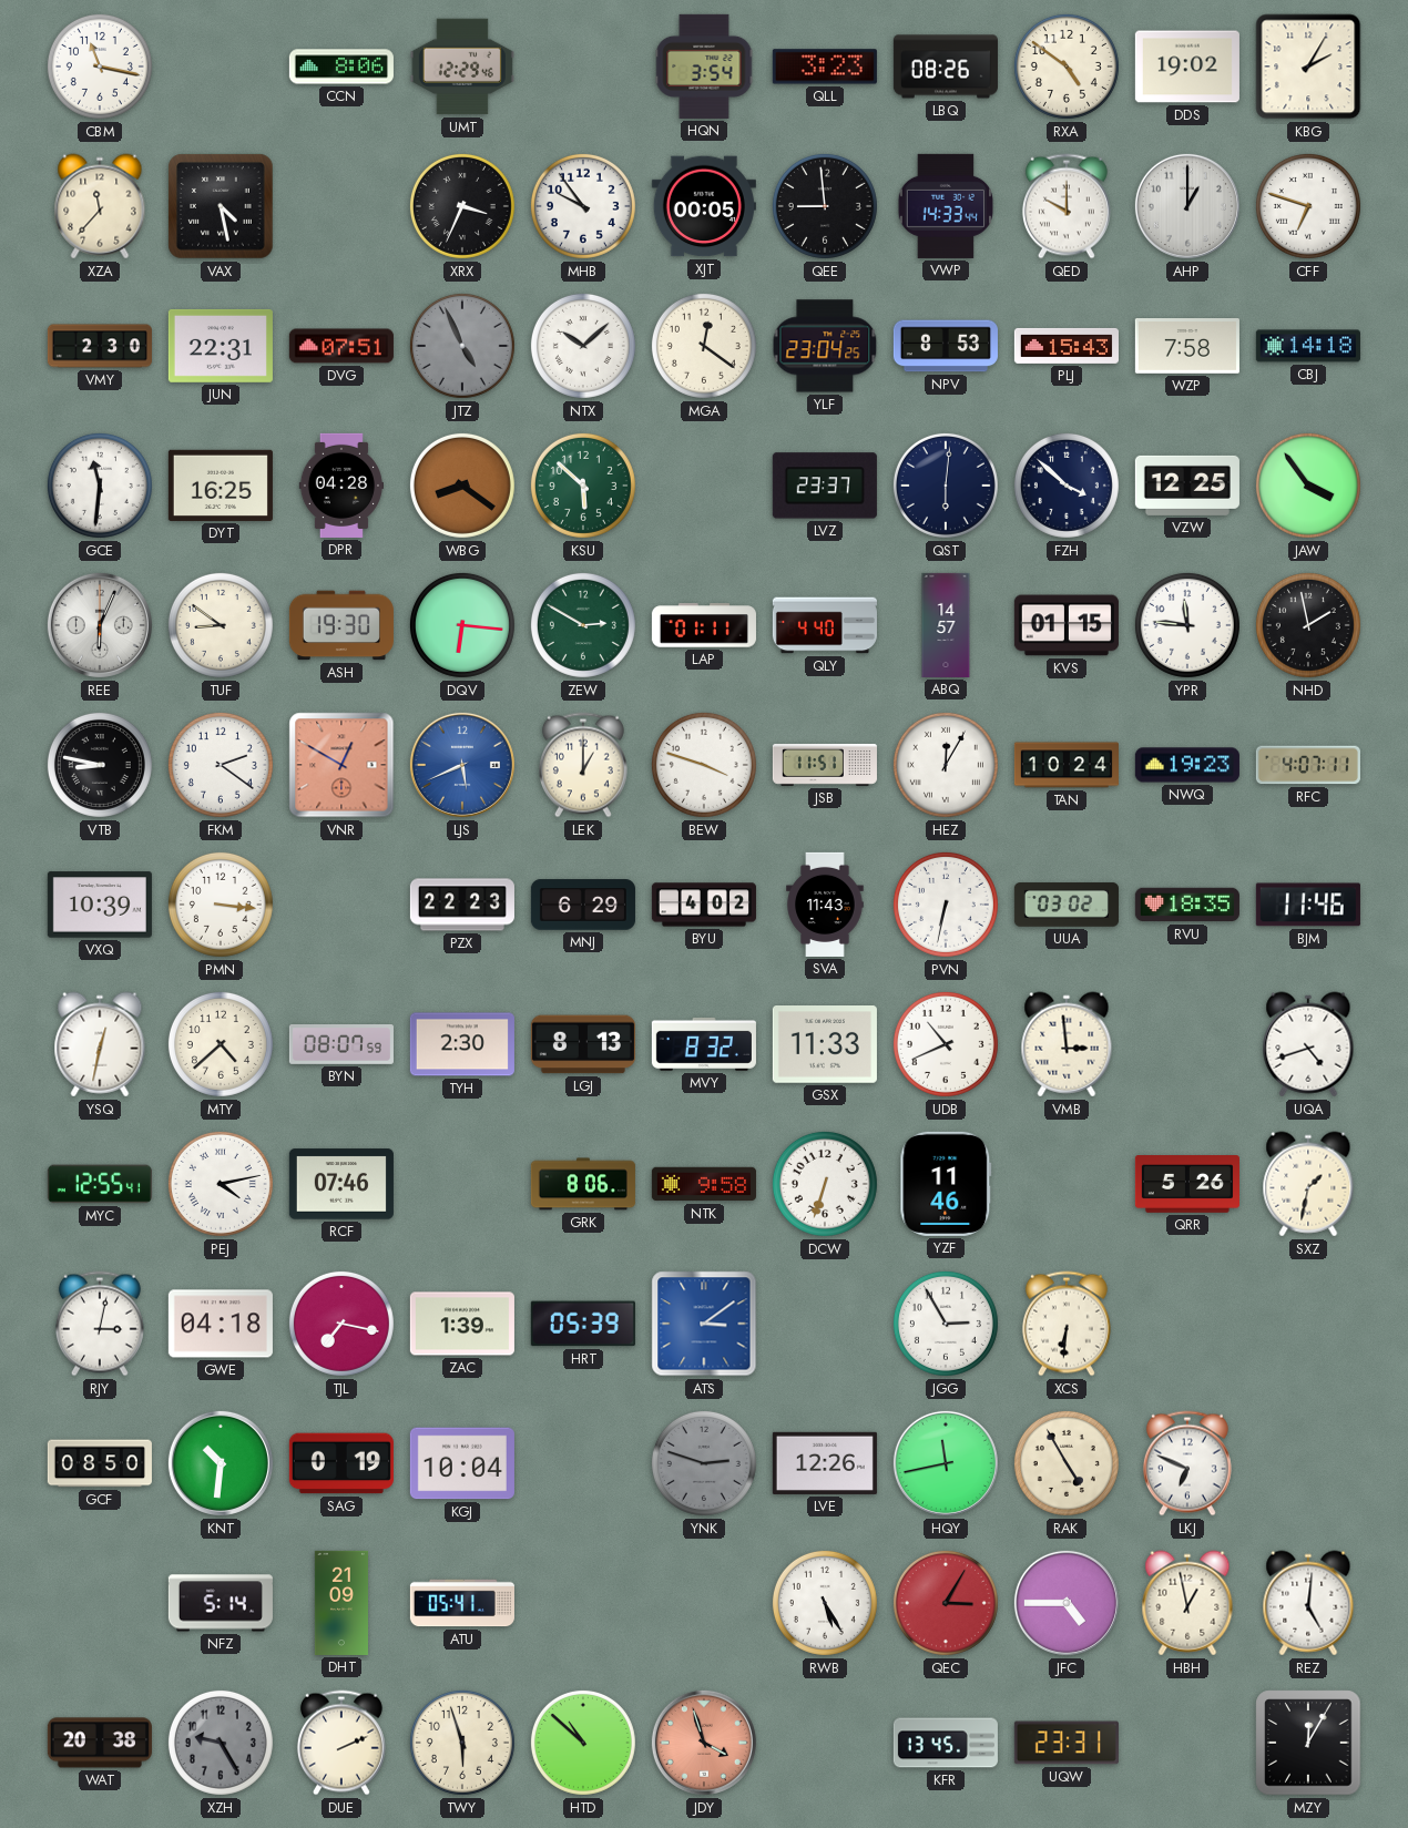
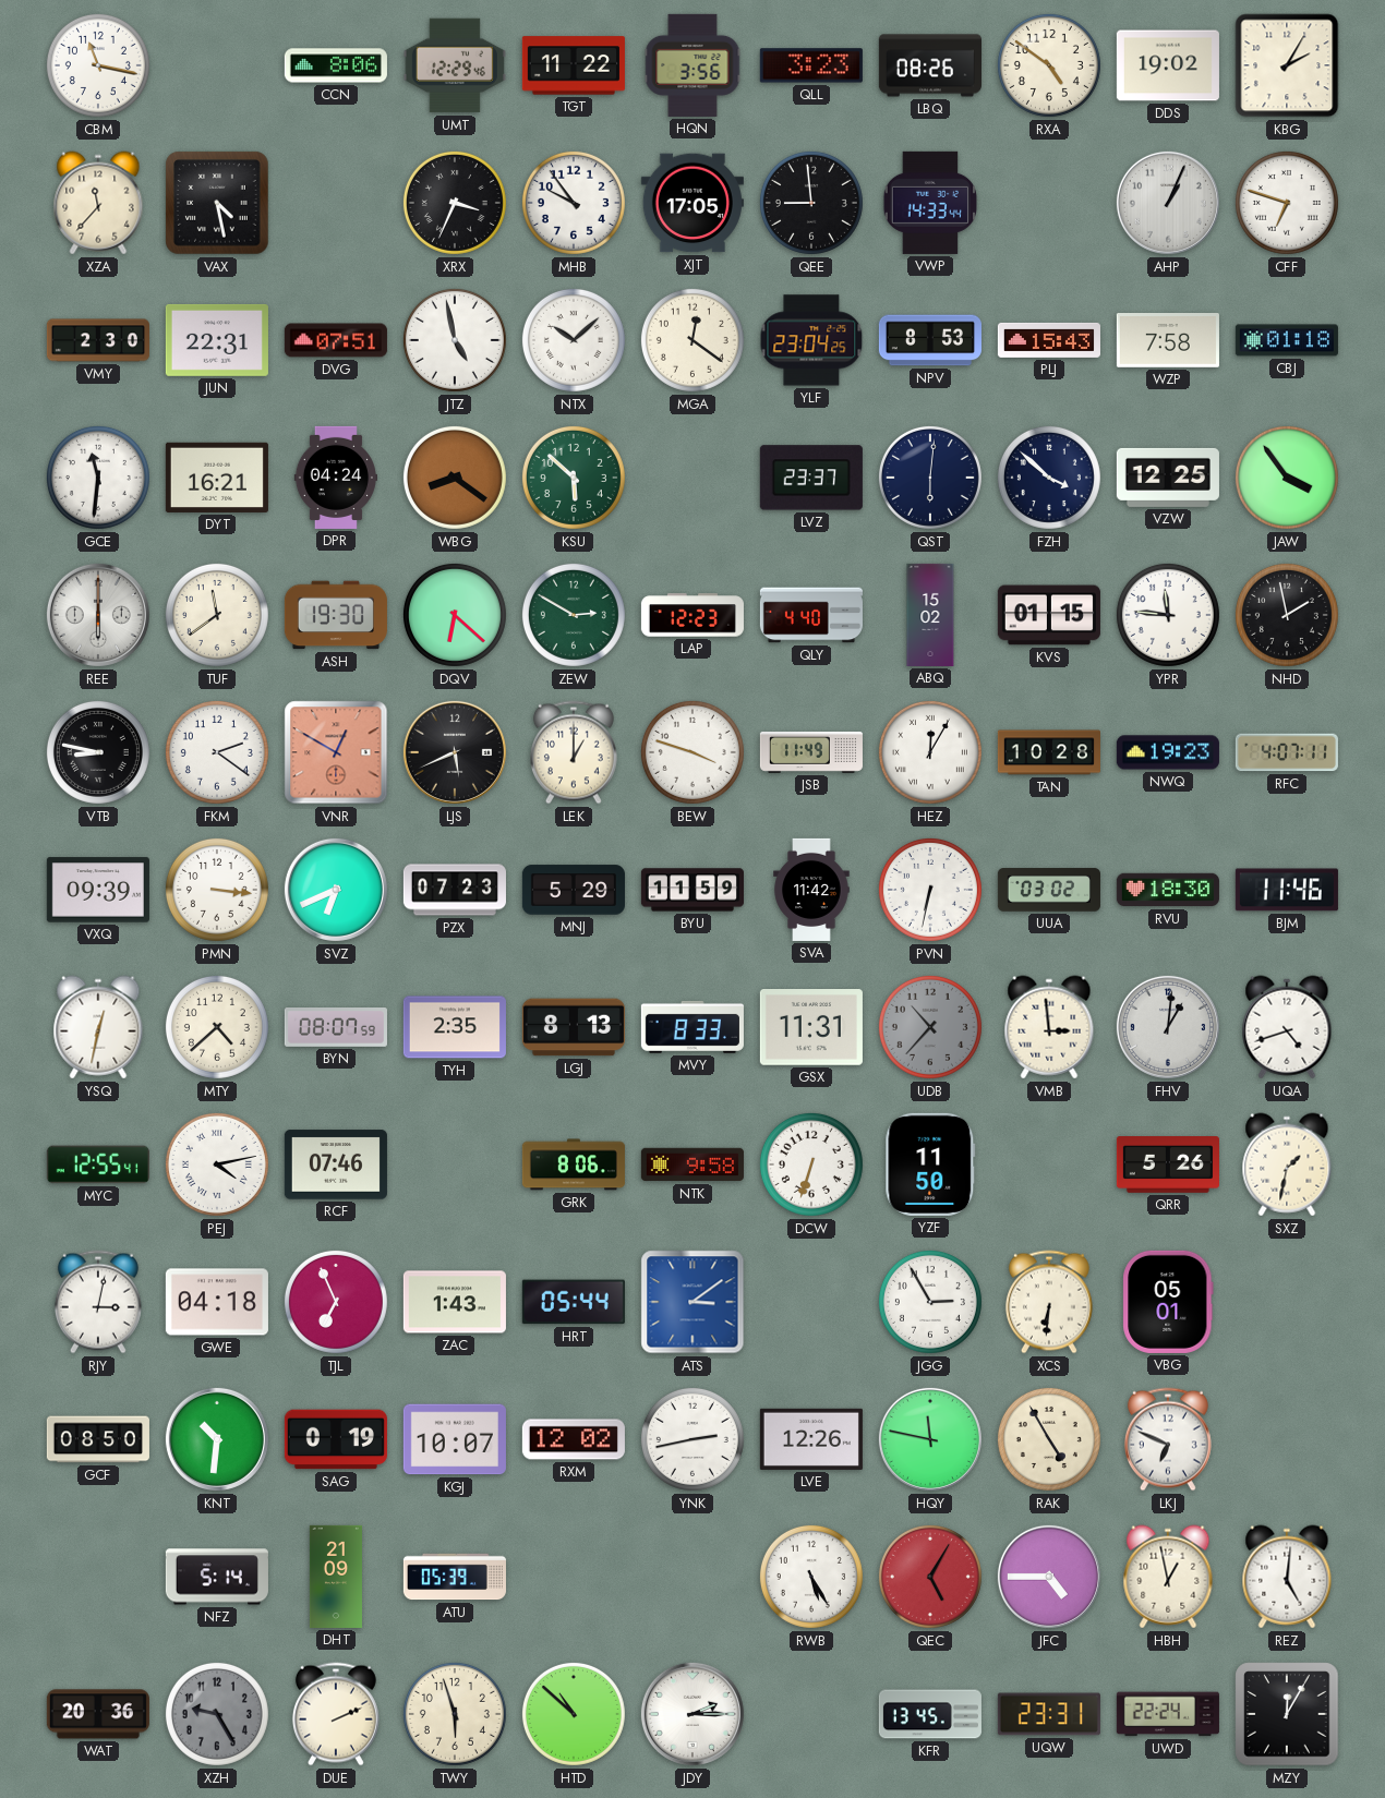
TGT: none -> 11:22 (574, 65)
HQN: 3:54 -> 3:56 (692, 65)
XJT: 00:05 -> 17:05 (692, 203)
QED: 10:00 -> none (1067, 206)
AHP: 1:00 -> 1:04 (1168, 203)
JTZ: 4:56 -> 4:58 (455, 340)
JTZ dial: grey -> white (455, 340)
CBJ: 14:18 -> 01:18 (1287, 340)
DYT: 16:25 -> 16:21 (217, 478)
DPR: 04:28 -> 04:24 (336, 478)
REE: 6:04 -> 6:00 (98, 615)
TUF: 8:51 -> 11:39 (217, 615)
DQV: 6:16 -> 6:22 (455, 615)
LAP: 01:11 -> 12:23 (692, 615)
ABQ: 14:57 -> 15:02 (930, 615)
LJS dial: blue -> black (455, 752)
JSB: 11:51 -> 11:49 (811, 752)
TAN: 10:24 -> 10:28 (1049, 752)
VXQ: 10:39 -> 09:39 (98, 890)
SVZ: none -> 6:41 (336, 890)
PZX: 22:23 -> 07:23 (455, 890)
MNJ: 6:29 -> 5:29 (574, 890)
BYU: 4:02 -> 11:59 (692, 890)
SVA: 11:43 -> 11:42 (811, 890)
RVU: 18:35 -> 18:30 (1168, 890)
TYH: 2:30 -> 2:35 (455, 1027)
MVY: 8:32 -> 8:33 (692, 1027)
GSX: 11:33 -> 11:31 (811, 1028)
UDB: 10:41 -> 10:37 (930, 1027)
UDB dial: white -> grey (930, 1027)
FHV: none -> 1:01 (1168, 1027)
YZF: 11:46 -> 11:50 (930, 1165)
TJL: 7:17 -> 6:56 (336, 1302)
ZAC: 1:39 -> 1:43 (455, 1302)
HRT: 05:39 -> 05:44 (574, 1302)
VBG: none -> 05:01 (1168, 1302)
KGJ: 10:04 -> 10:07 (455, 1439)
RXM: none -> 12:02 (574, 1439)
YNK: 2:48 -> 2:43 (692, 1439)
YNK dial: grey -> white (692, 1439)
HQY: 11:43 -> 11:47 (930, 1439)
ATU: 05:41 -> 05:39 (455, 1577)
QEC: 3:05 -> 5:05 (930, 1577)
WAT: 20:38 -> 20:36 (98, 1714)
JDY: 3:57 -> 2:15 (692, 1714)
JDY dial: salmon -> white (692, 1714)
UWD: none -> 22:24 (1168, 1714)
